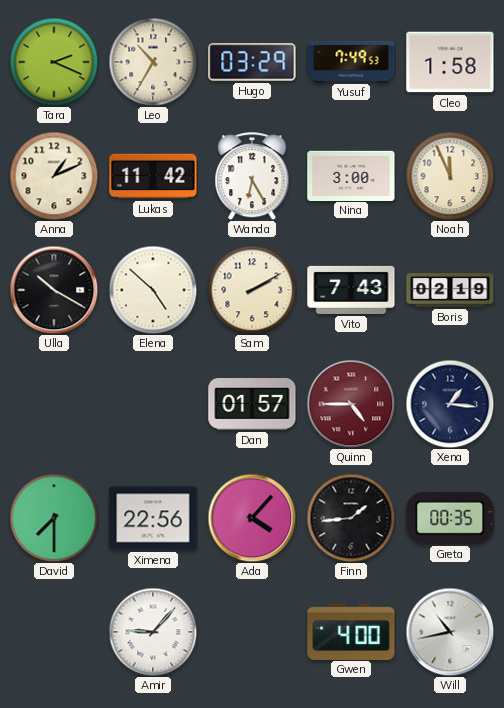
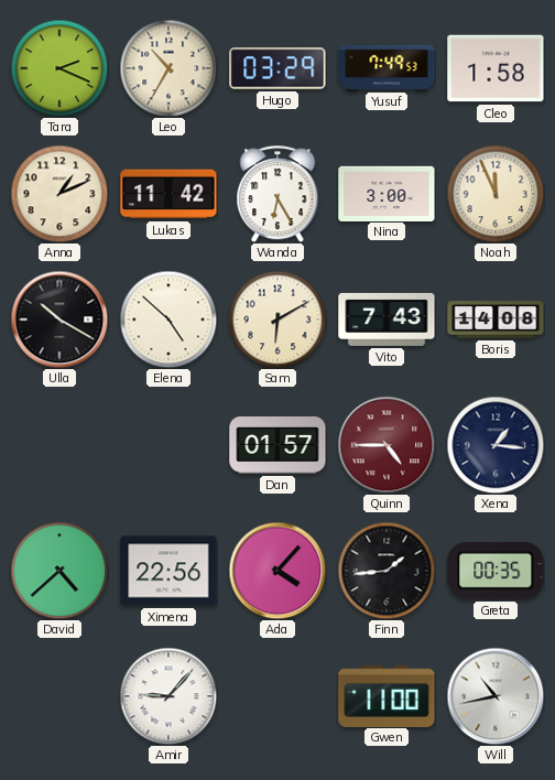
Sam: 2:10 -> 6:10 (277, 319)
Boris: 02:19 -> 14:08 (496, 319)
David: 7:30 -> 4:38 (59, 571)
Gwen: 4:00 -> 11:00 (387, 695)
